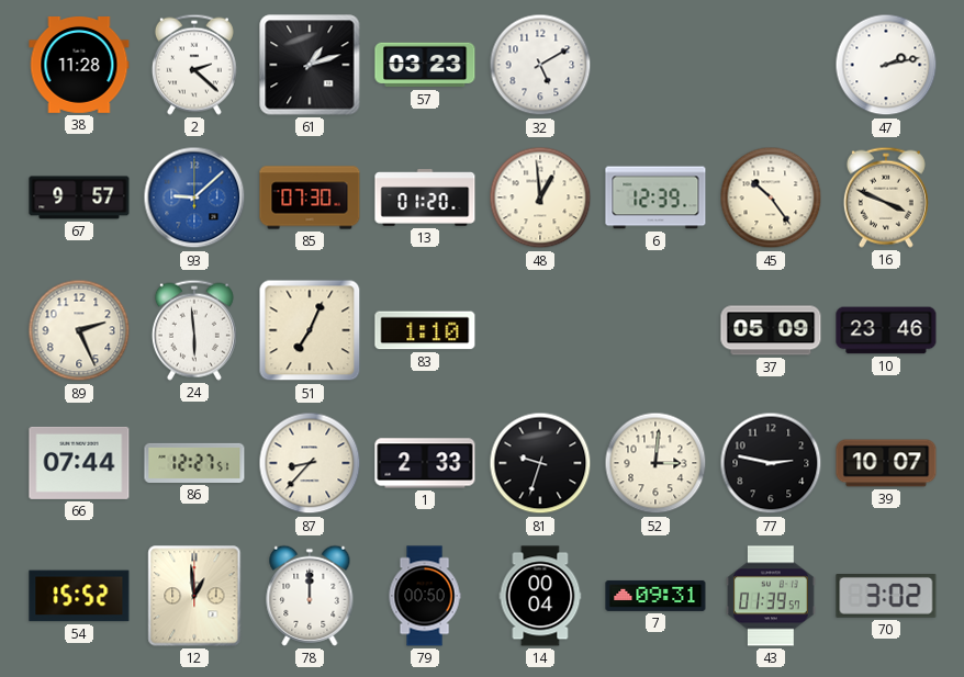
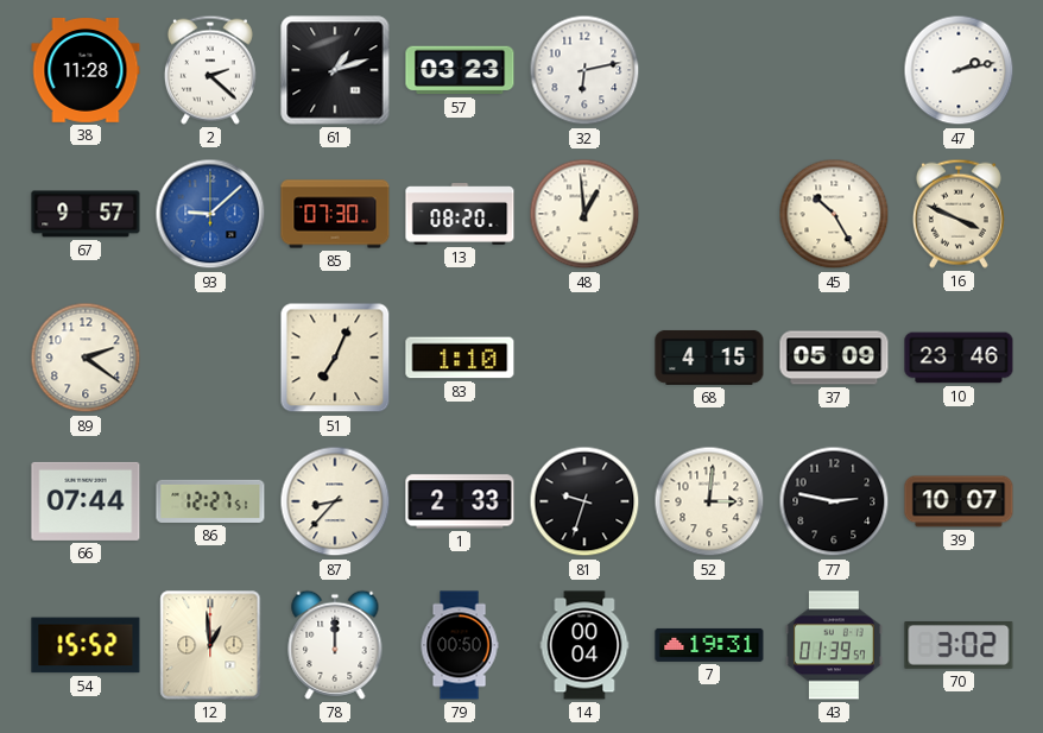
32: 5:10 -> 6:13 (584, 70)
13: 01:20 -> 08:20 (460, 215)
6: 12:39 -> none (655, 198)
45: 10:24 -> 10:25 (834, 214)
89: 2:26 -> 2:21 (86, 358)
24: 5:59 -> none (194, 330)
68: none -> 4:15 (709, 358)
7: 09:31 -> 19:31 (709, 645)
